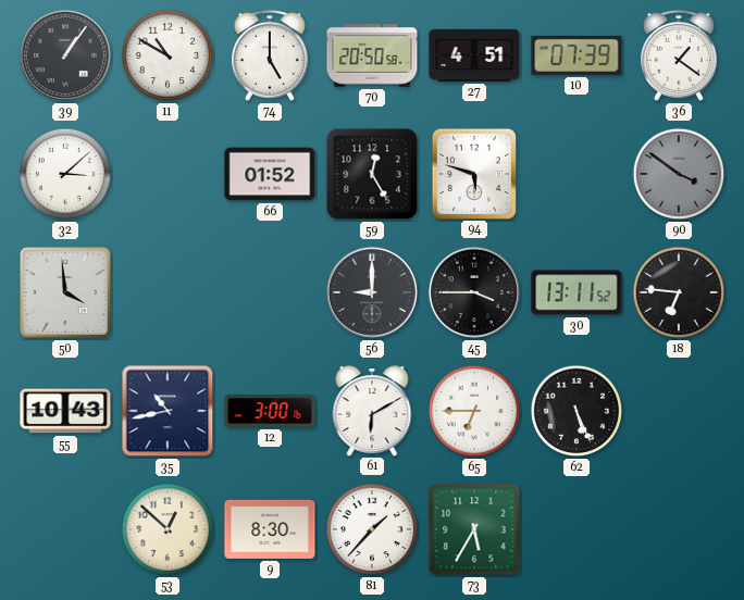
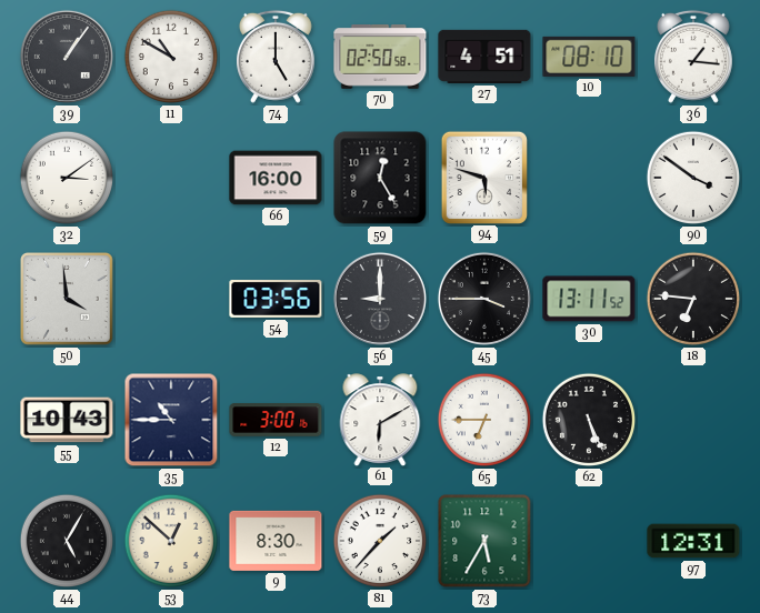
70: 20:50 -> 02:50 (380, 57)
10: 07:39 -> 08:10 (589, 57)
36: 1:21 -> 1:16 (693, 57)
32: 3:08 -> 3:09 (67, 178)
66: 01:52 -> 16:00 (276, 178)
90 dial: grey -> white (693, 178)
54: none -> 03:56 (276, 299)
35: 10:43 -> 10:45 (171, 420)
44: none -> 5:05 (67, 541)
97: none -> 12:31 (693, 541)
